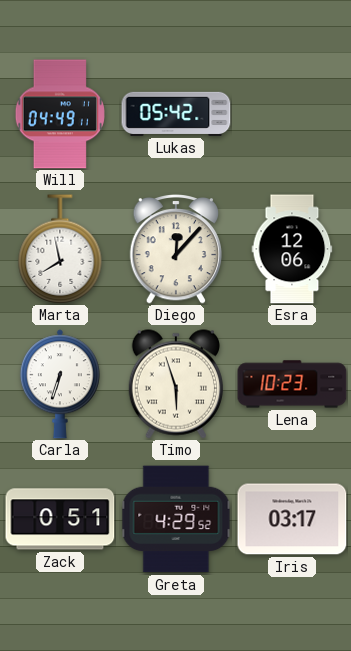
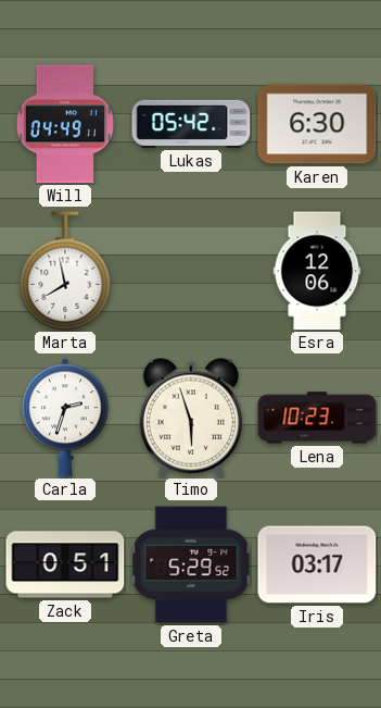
Karen: none -> 6:30 (317, 124)
Diego: 12:07 -> none (176, 250)
Carla: 6:33 -> 2:33 (65, 418)
Greta: 4:29 -> 5:29 (191, 564)
